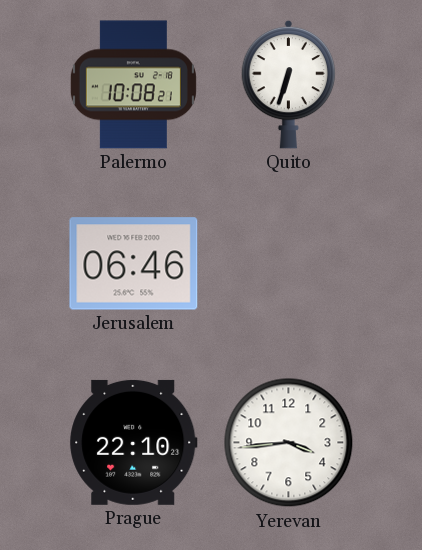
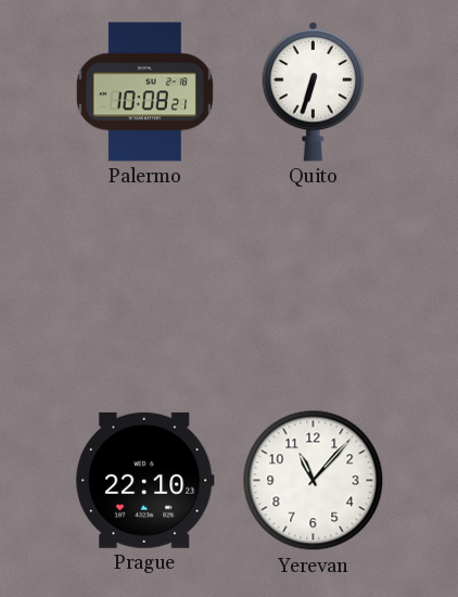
Jerusalem: 06:46 -> none (134, 264)
Yerevan: 3:44 -> 11:07 (314, 481)
